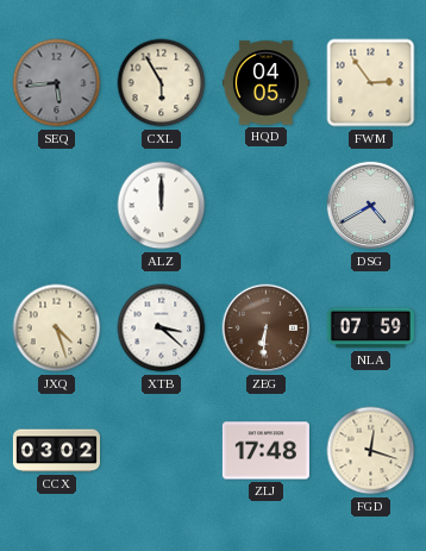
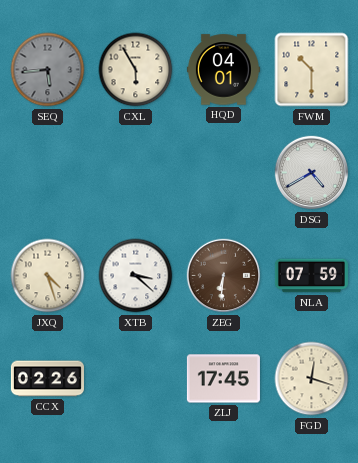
HQD: 04:05 -> 04:01 (223, 70)
FWM: 2:54 -> 10:30 (312, 70)
ALZ: 12:00 -> none (162, 206)
CCX: 03:02 -> 02:26 (47, 379)
ZLJ: 17:48 -> 17:45 (223, 379)
